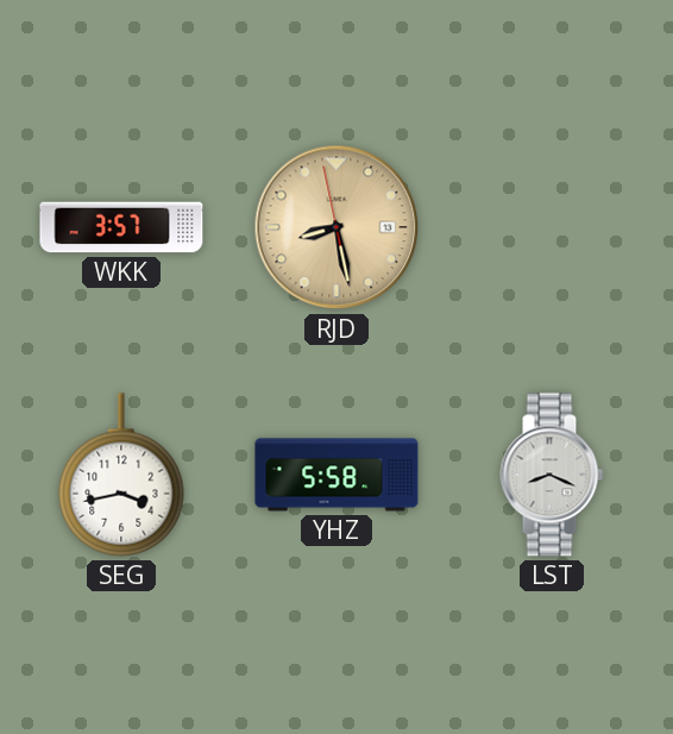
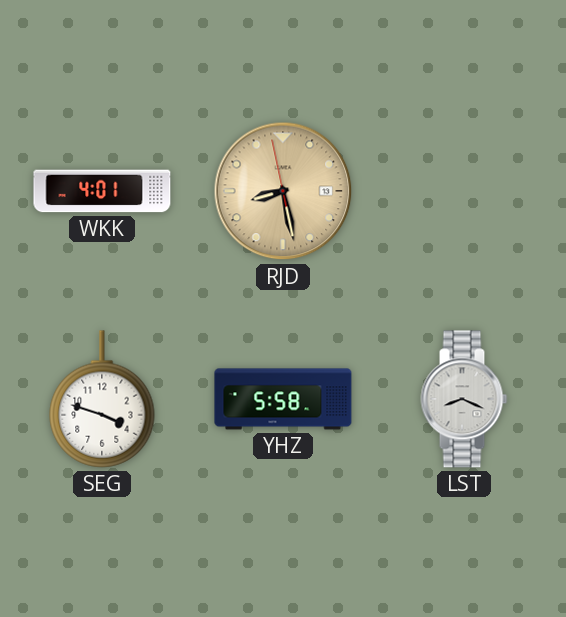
WKK: 3:57 -> 4:01 (102, 191)
SEG: 3:43 -> 3:48 (102, 399)
